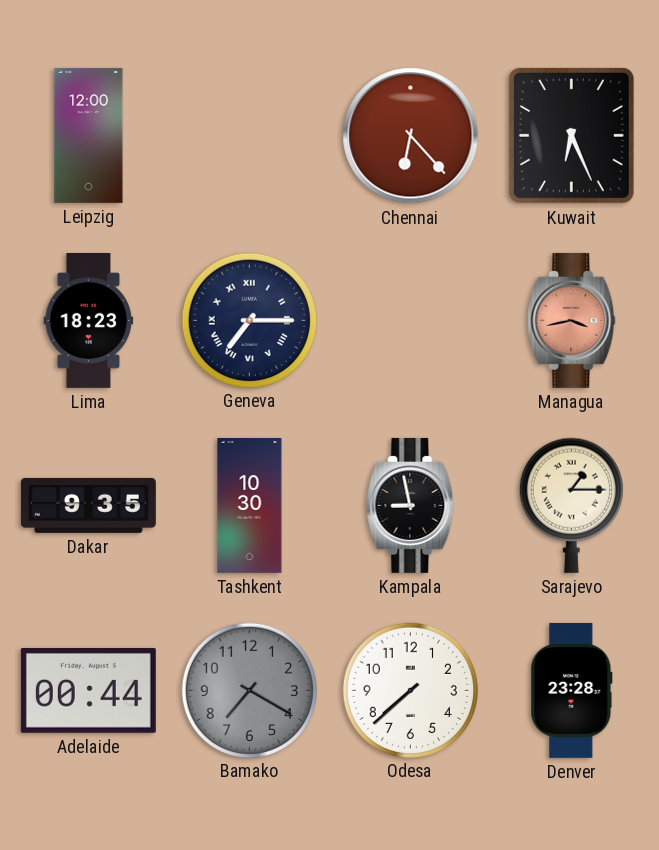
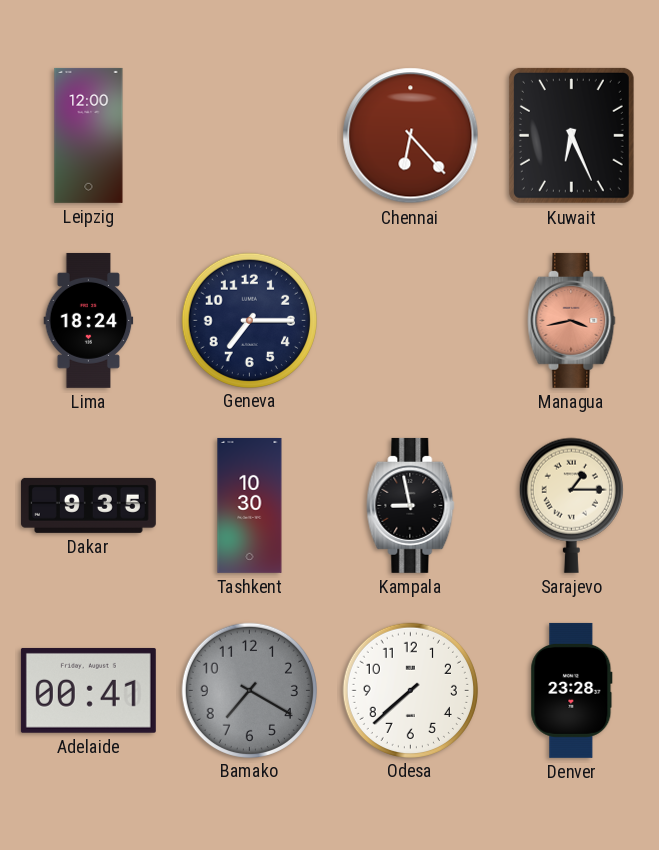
Lima: 18:23 -> 18:24 (89, 320)
Geneva numerals: Roman -> Arabic (249, 320)
Adelaide: 00:44 -> 00:41 (88, 690)
